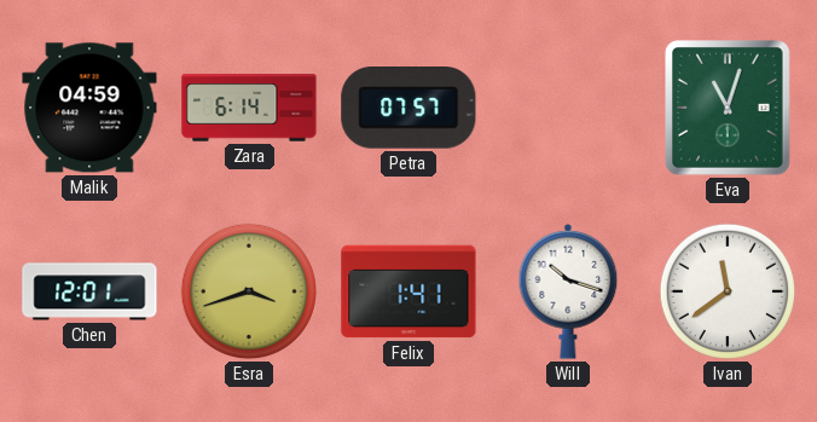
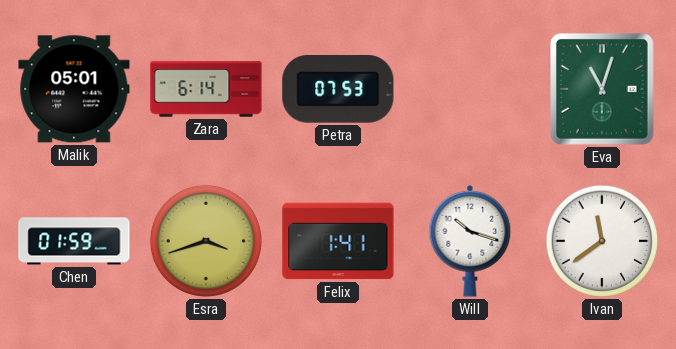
Malik: 04:59 -> 05:01 (74, 89)
Petra: 07:57 -> 07:53 (338, 90)
Chen: 12:01 -> 01:59 (74, 241)
